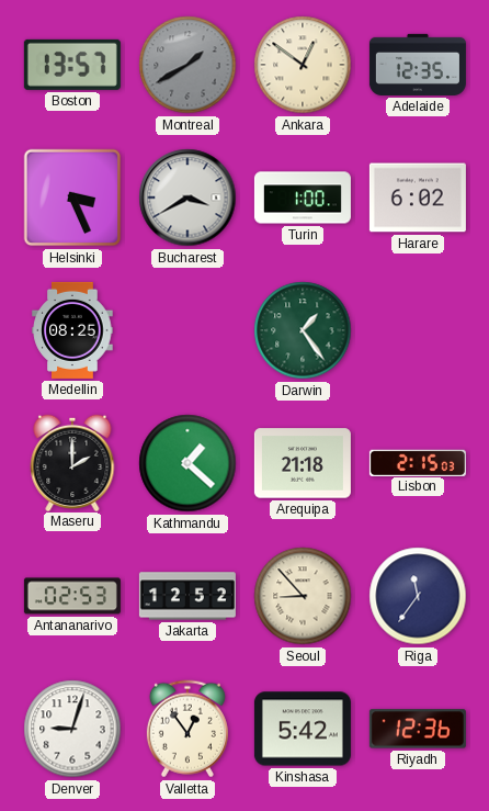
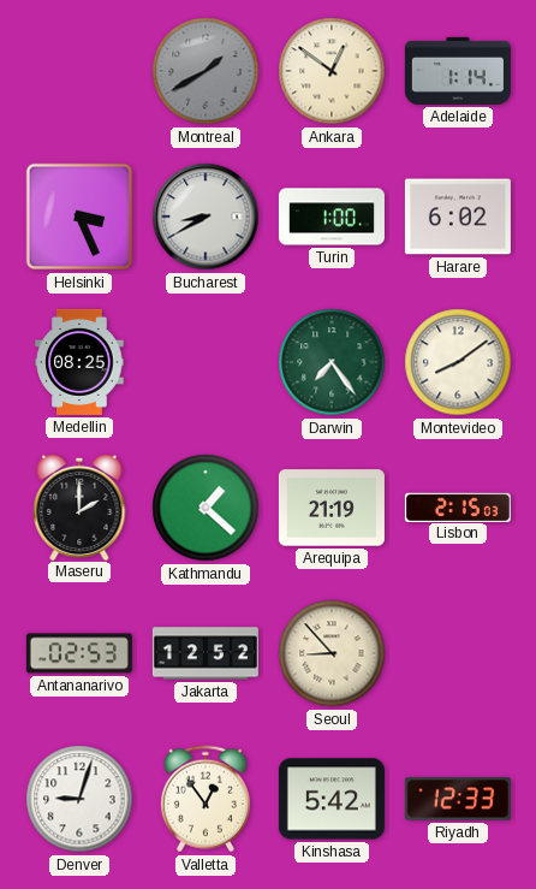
Boston: 13:57 -> none (72, 65)
Adelaide: 12:35 -> 1:14 (458, 71)
Bucharest: 3:40 -> 8:40 (206, 217)
Darwin: 1:24 -> 7:24 (332, 362)
Montevideo: none -> 8:09 (458, 362)
Arequipa: 21:18 -> 21:19 (332, 508)
Riga: 11:36 -> none (418, 596)
Riyadh: 12:36 -> 12:33 (458, 799)
